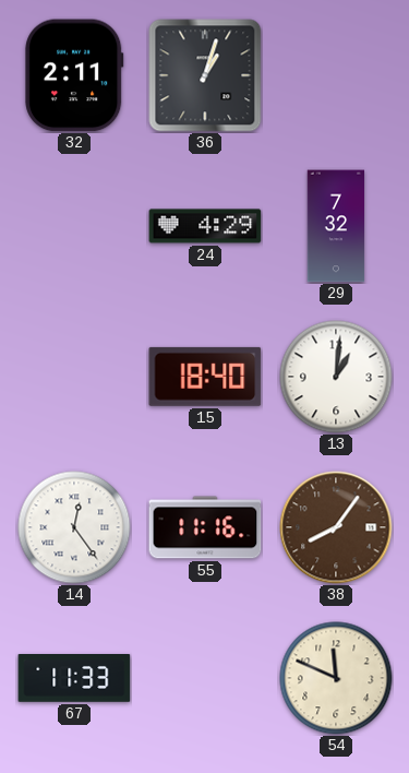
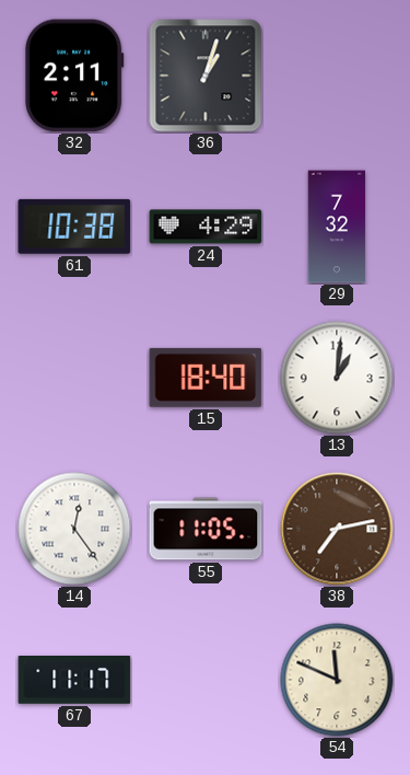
61: none -> 10:38 (74, 227)
55: 11:16 -> 11:05 (206, 529)
38: 8:06 -> 7:13 (337, 529)
67: 11:33 -> 11:17 (74, 681)
